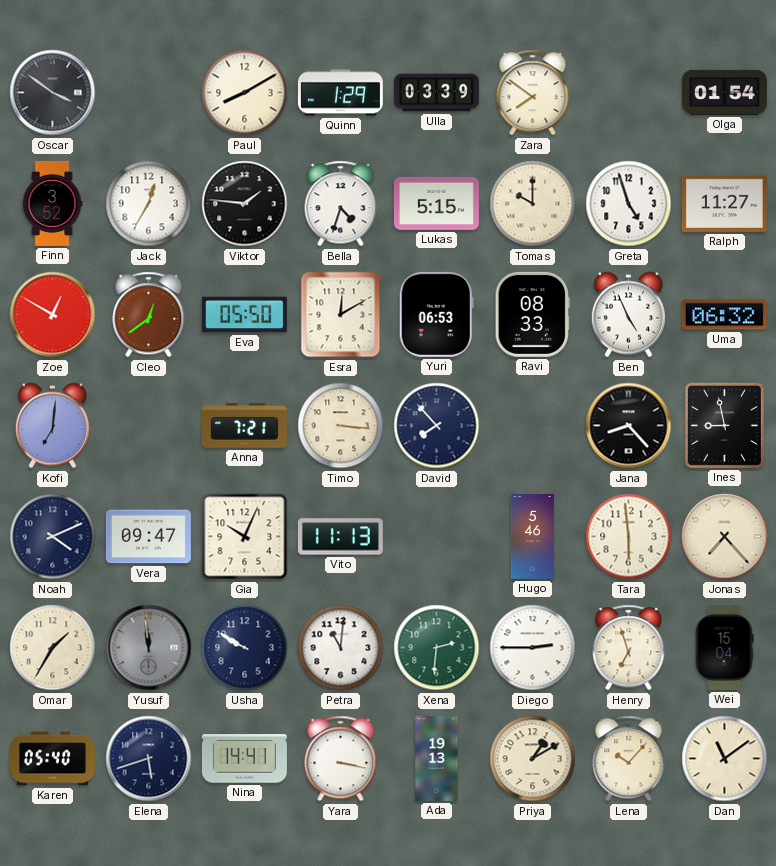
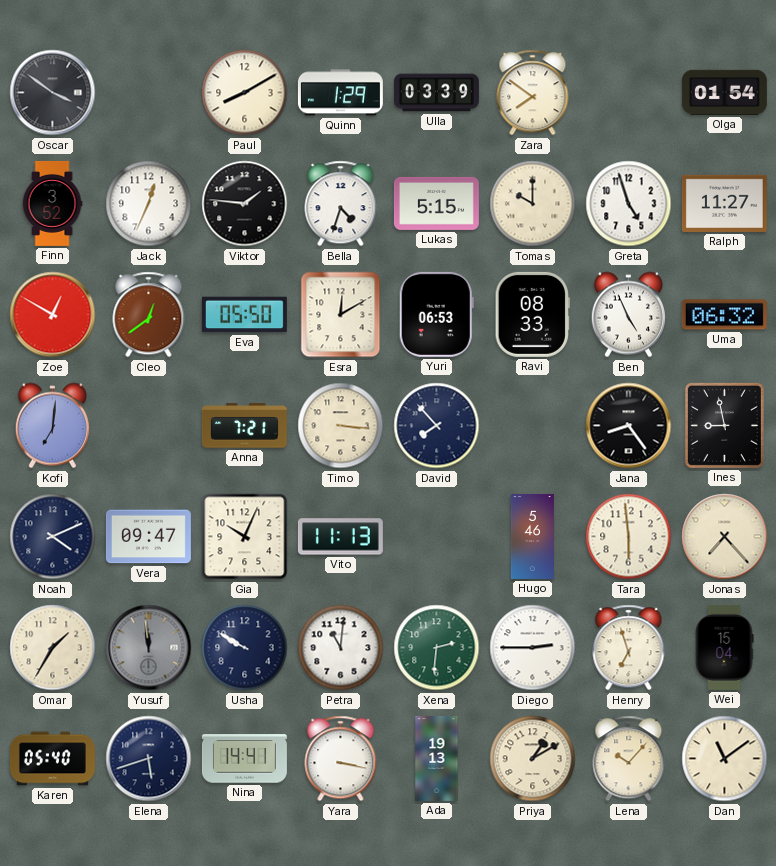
Jack: 12:35 -> 12:34 (149, 204)
Jana: 8:23 -> 8:24 (629, 426)
